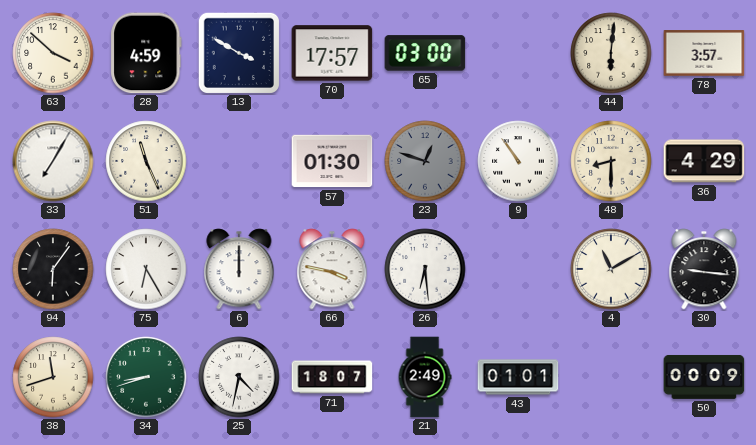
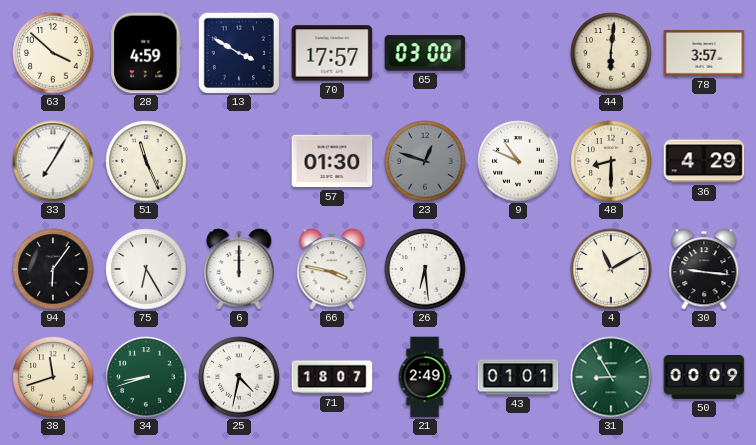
9: 10:54 -> 10:49 (518, 161)
31: none -> 8:55 (611, 377)
